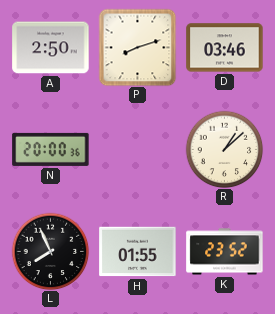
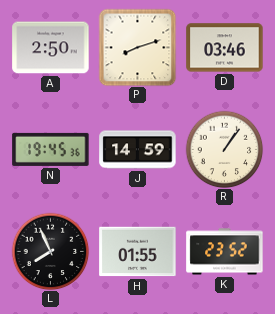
N: 20:00 -> 19:45 (51, 149)
J: none -> 14:59 (138, 150)
R: 1:08 -> 1:06 (224, 149)
